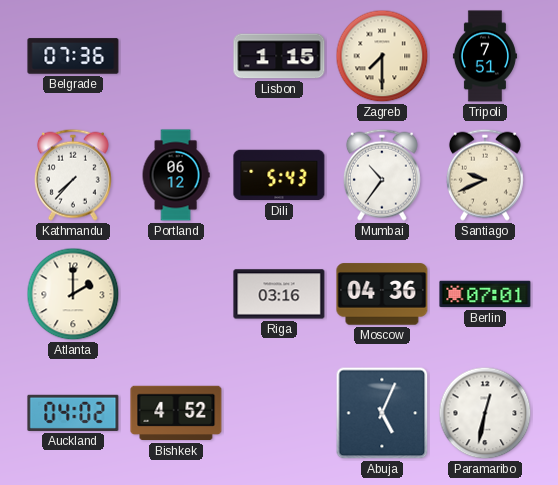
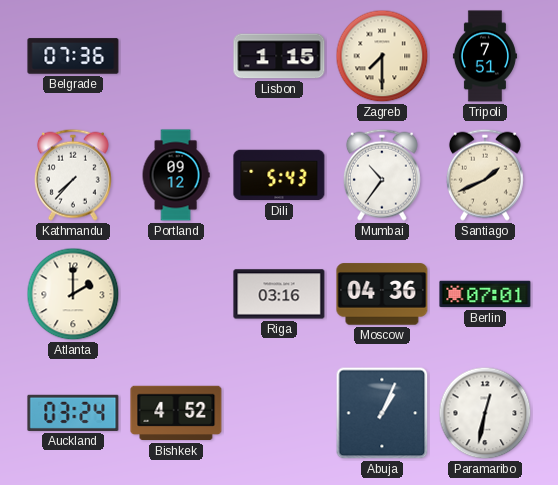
Portland: 06:12 -> 09:12 (176, 175)
Santiago: 9:41 -> 1:41 (485, 175)
Auckland: 04:02 -> 03:24 (73, 413)
Abuja: 5:04 -> 1:04 (382, 413)
